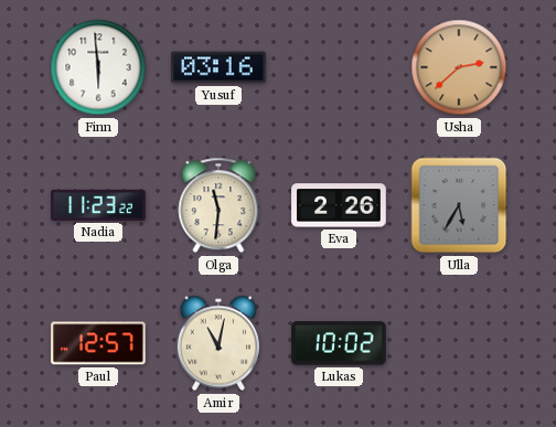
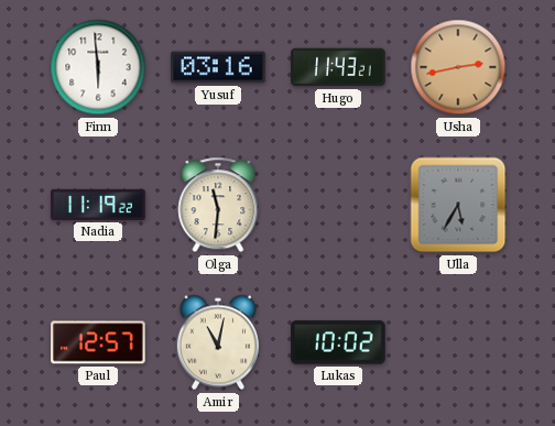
Hugo: none -> 11:43 (338, 67)
Usha: 2:38 -> 2:43 (458, 67)
Nadia: 11:23 -> 11:19 (98, 205)
Eva: 2:26 -> none (339, 205)
